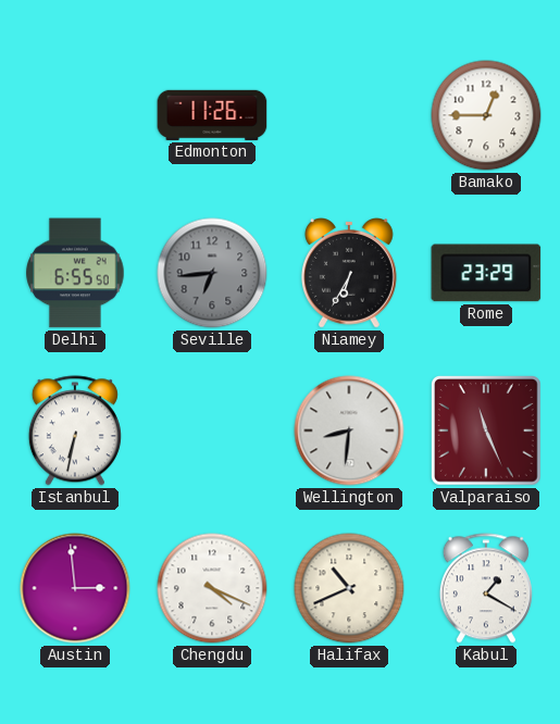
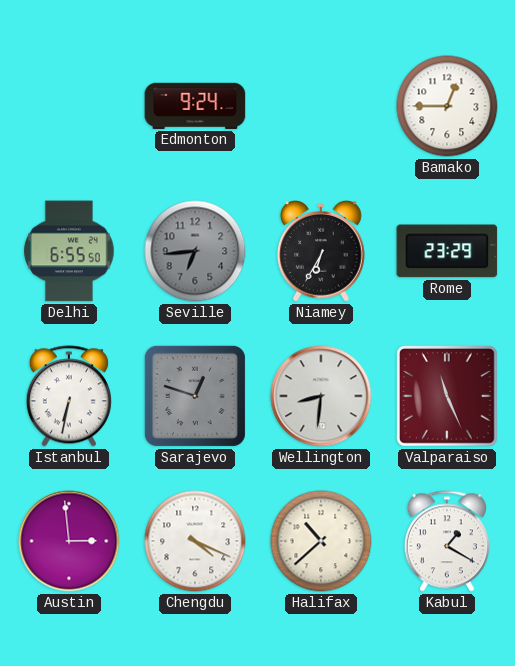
Edmonton: 11:26 -> 9:24 (195, 106)
Sarajevo: none -> 12:48 (195, 396)
Halifax: 10:41 -> 10:38 (321, 541)
